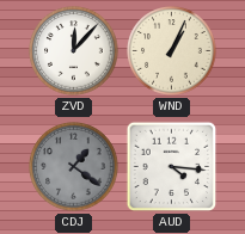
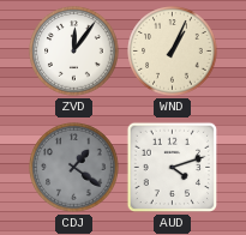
ZVD: 12:07 -> 12:06 (74, 52)
AUD: 4:16 -> 4:12 (173, 168)
